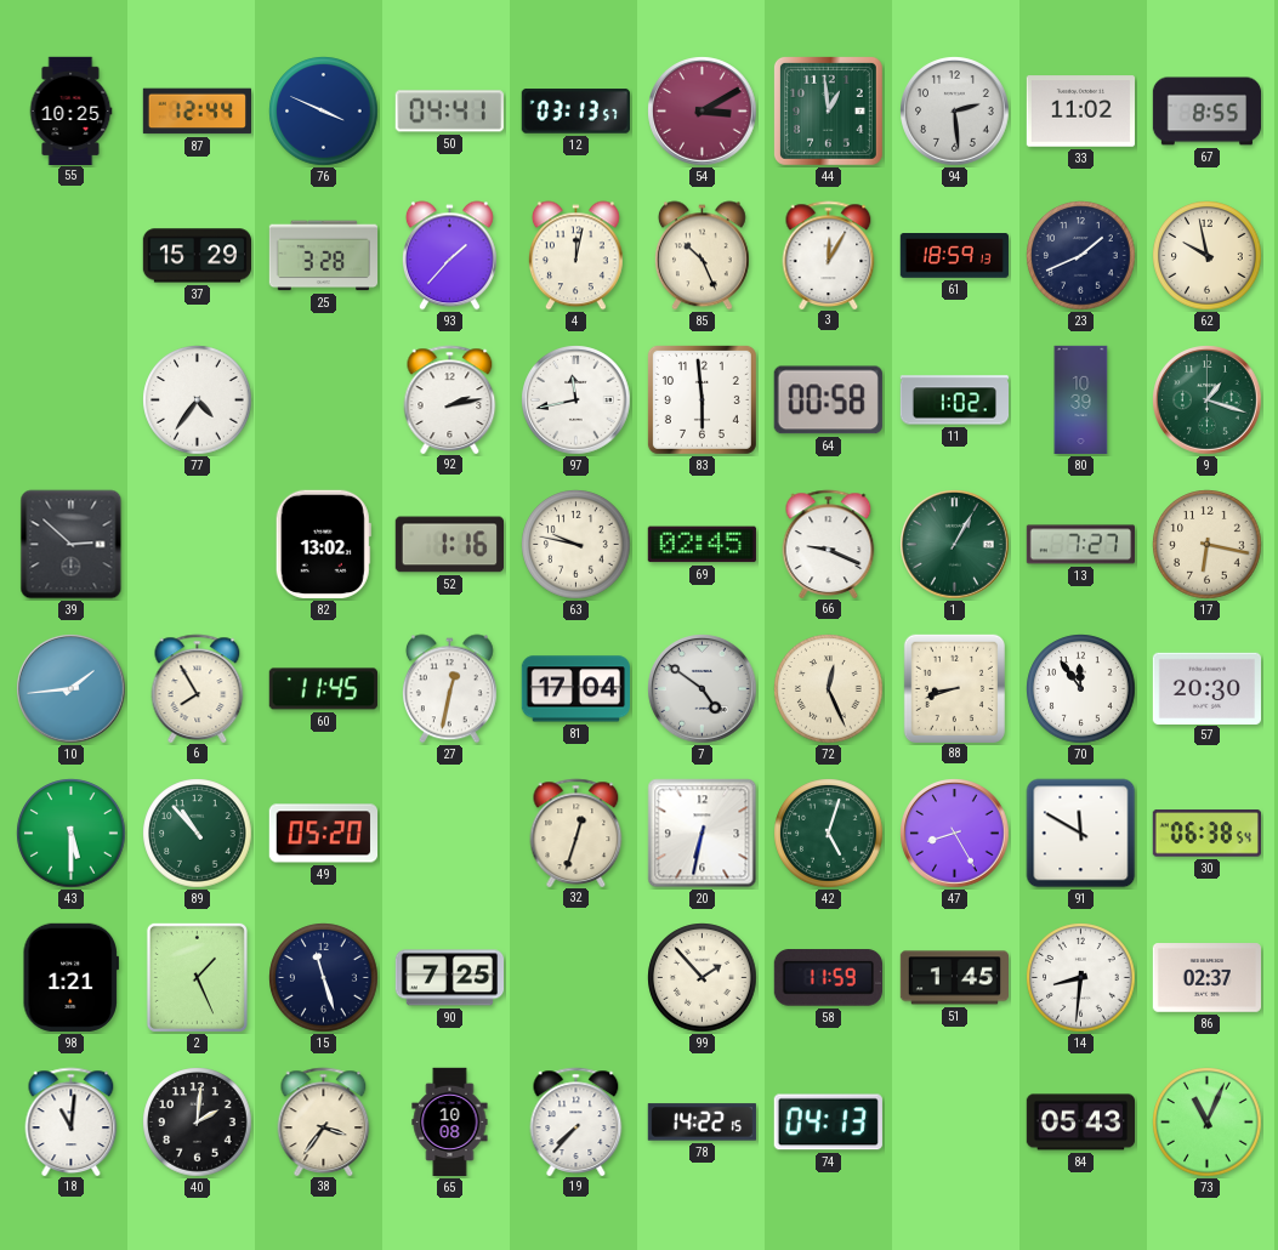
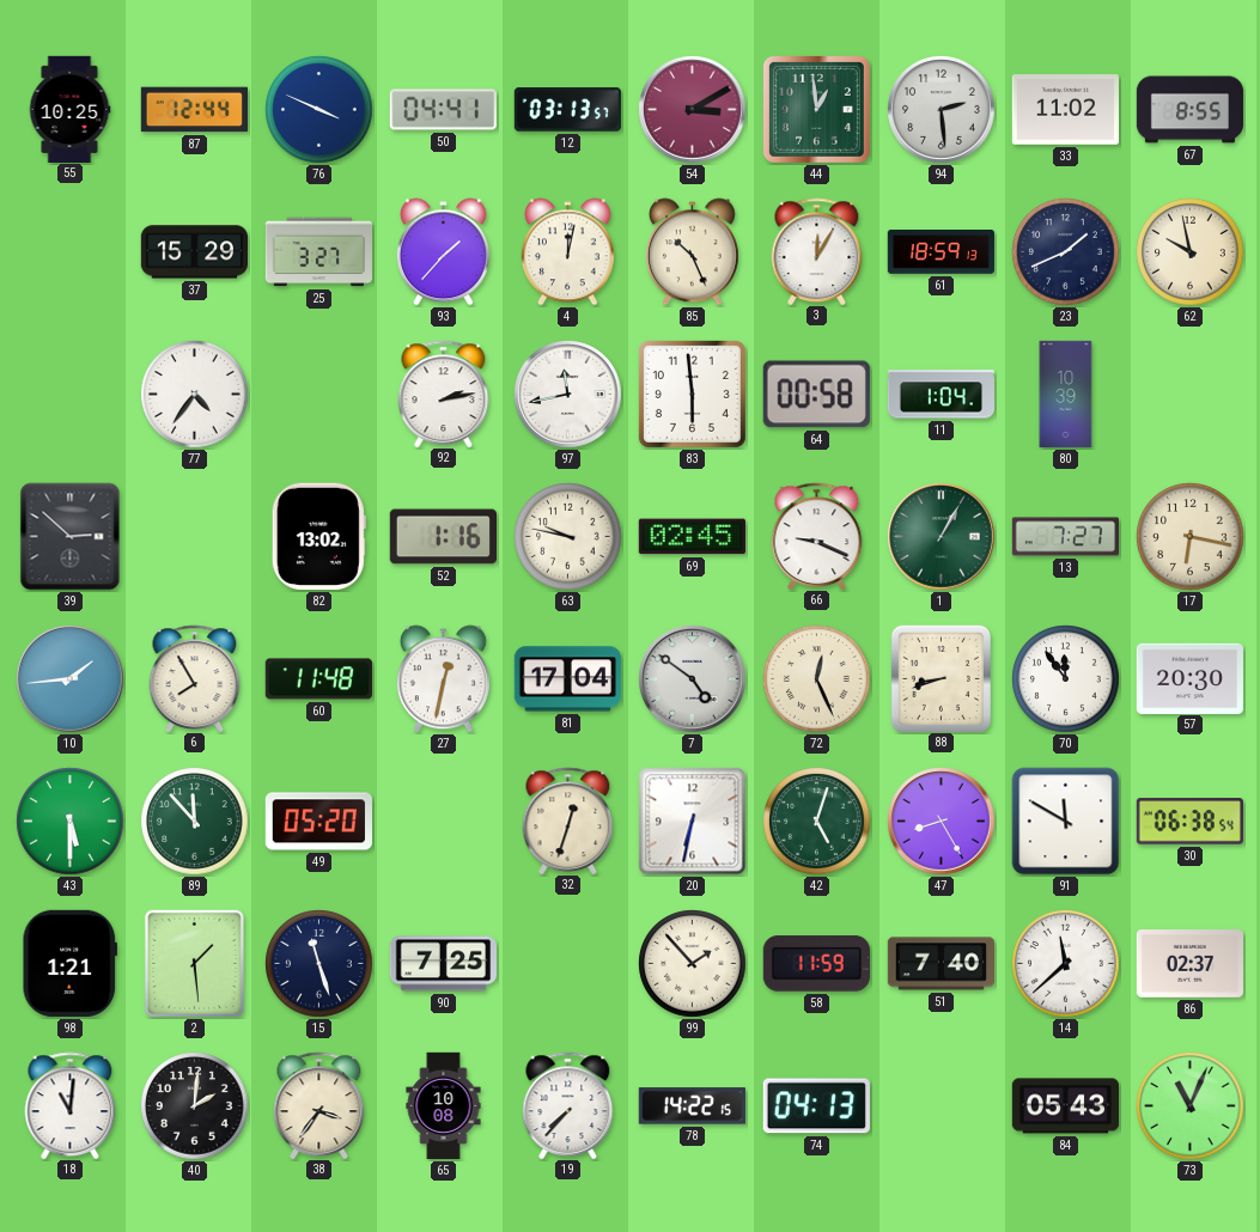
25: 3:28 -> 3:27 (318, 252)
11: 1:02 -> 1:04 (941, 395)
9: 1:18 -> none (1208, 400)
60: 11:45 -> 11:48 (318, 679)
89: 10:53 -> 11:53 (195, 822)
2: 1:26 -> 1:29 (194, 963)
51: 1:45 -> 7:40 (941, 964)
14: 8:31 -> 11:38 (1066, 964)
